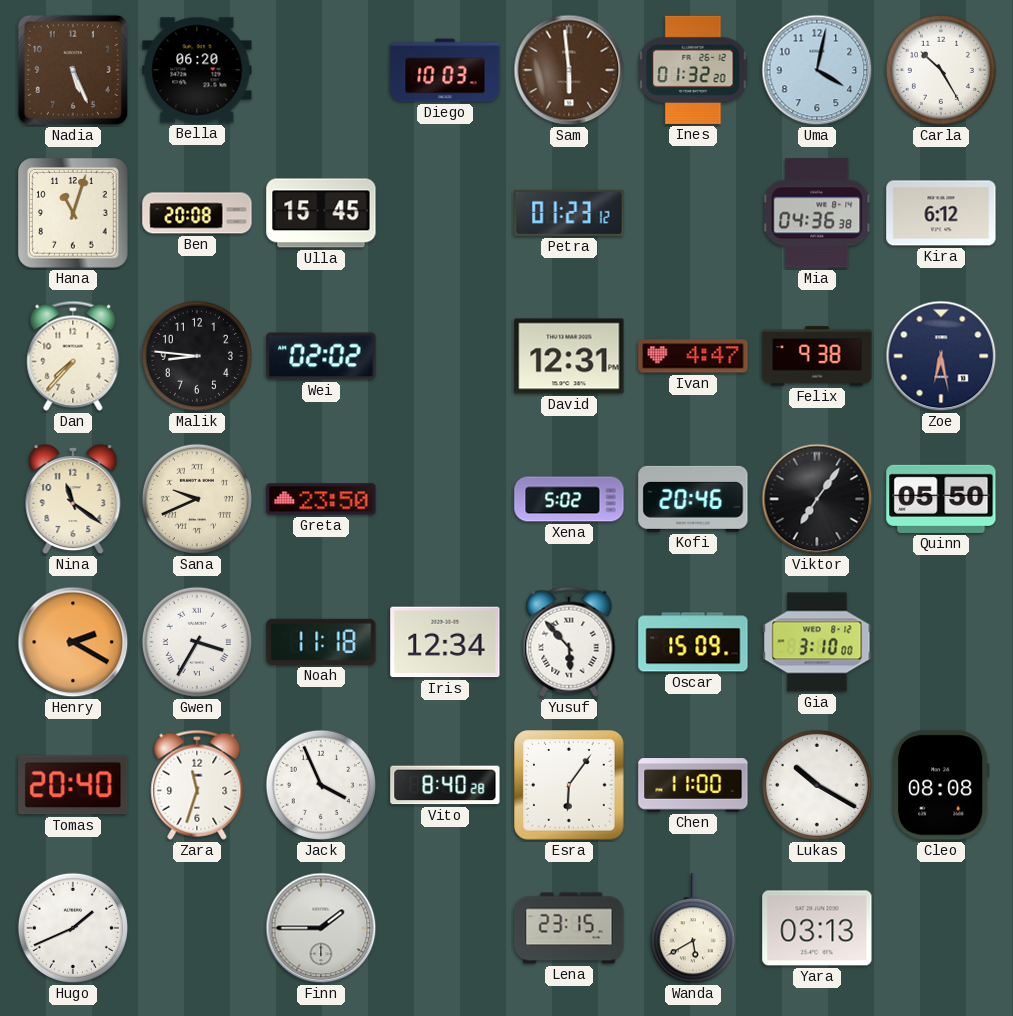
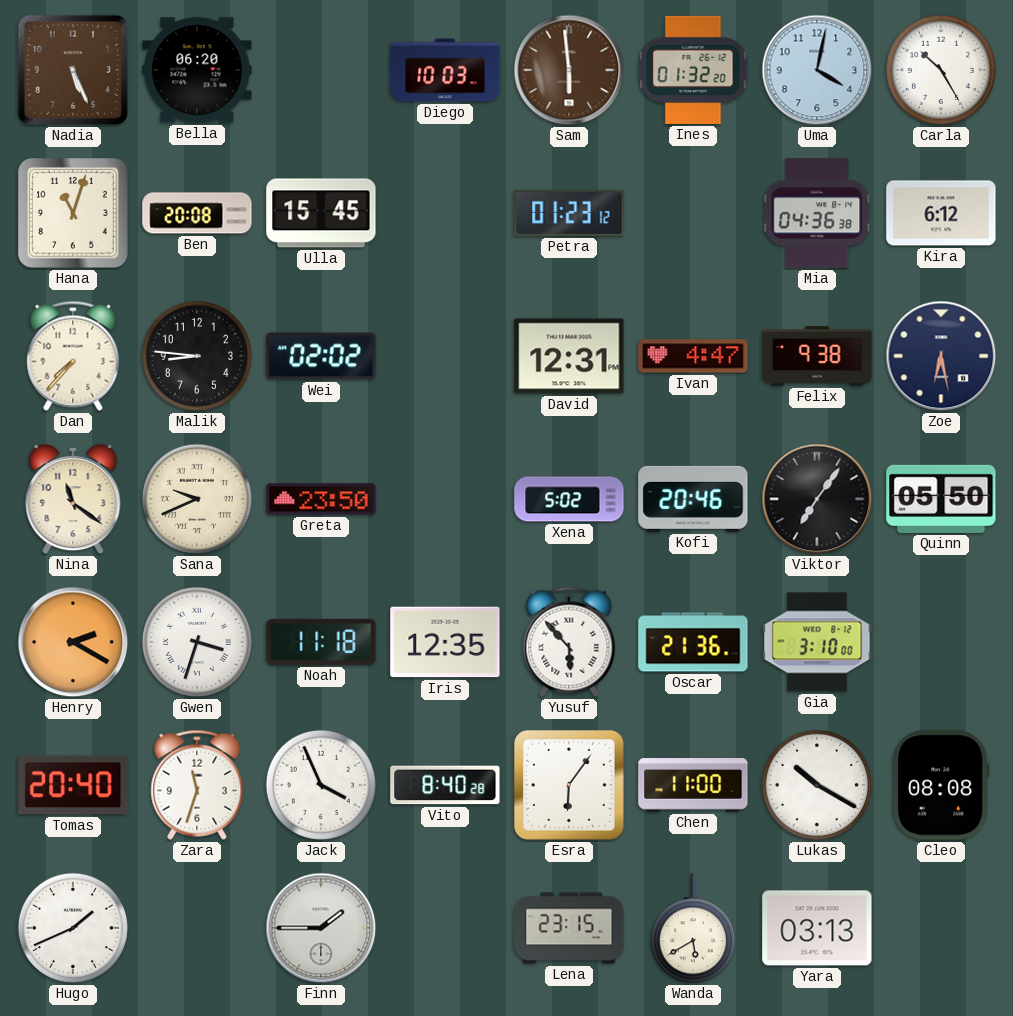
Gwen: 3:35 -> 3:33 (197, 642)
Iris: 12:34 -> 12:35 (445, 642)
Oscar: 15:09 -> 21:36 (693, 642)
